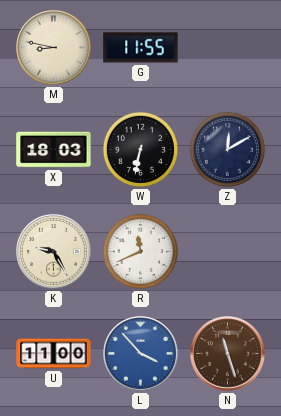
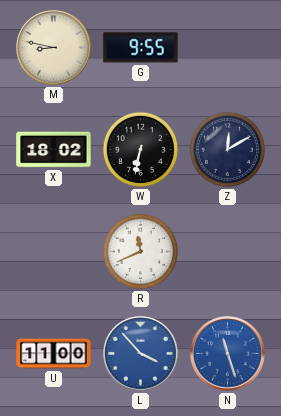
G: 11:55 -> 9:55 (141, 48)
X: 18:03 -> 18:02 (54, 150)
K: 9:25 -> none (54, 252)
N dial: brown -> blue (228, 354)
